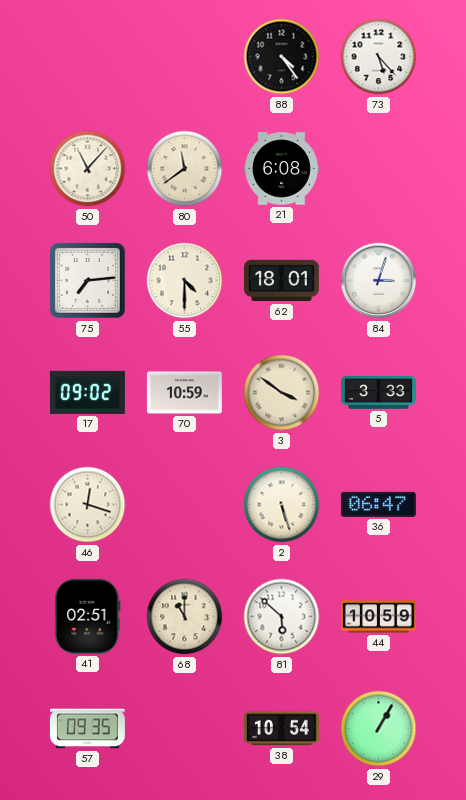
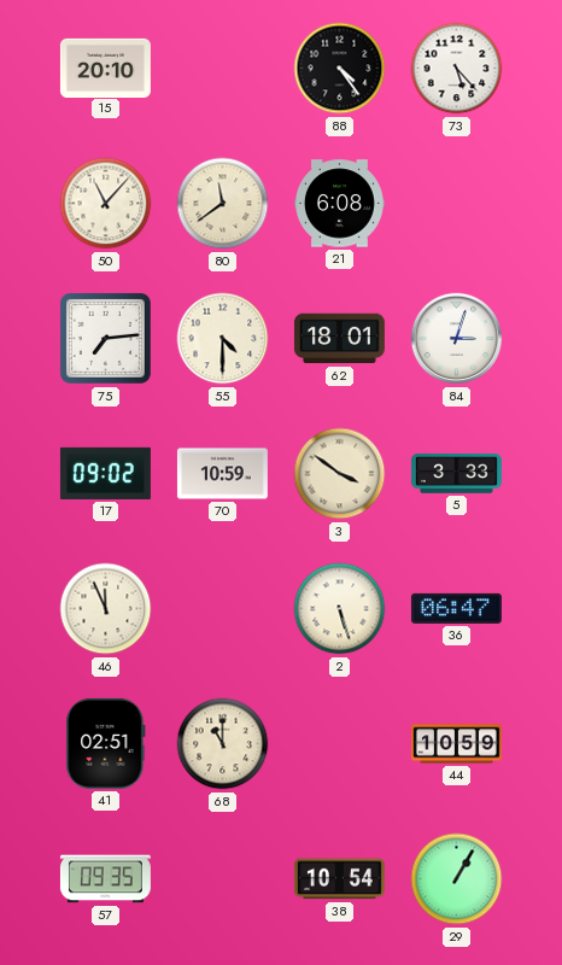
15: none -> 20:10 (105, 68)
46: 12:18 -> 11:56 (106, 609)
81: 5:52 -> none (282, 617)
